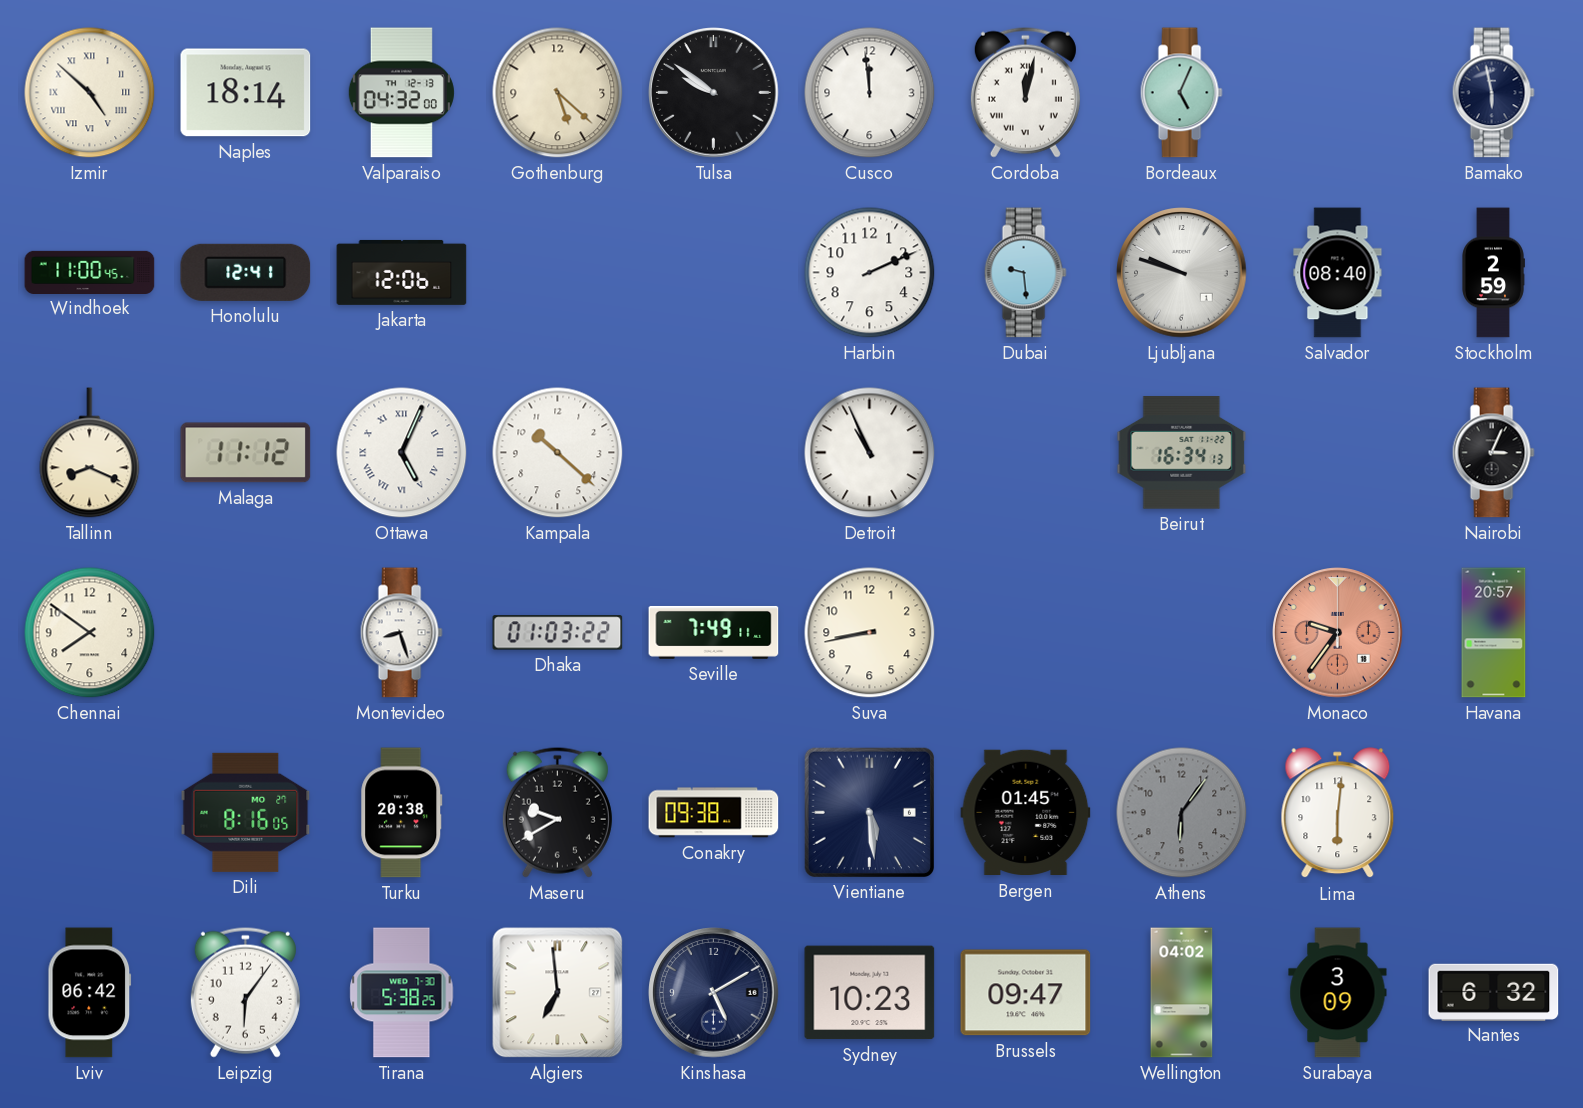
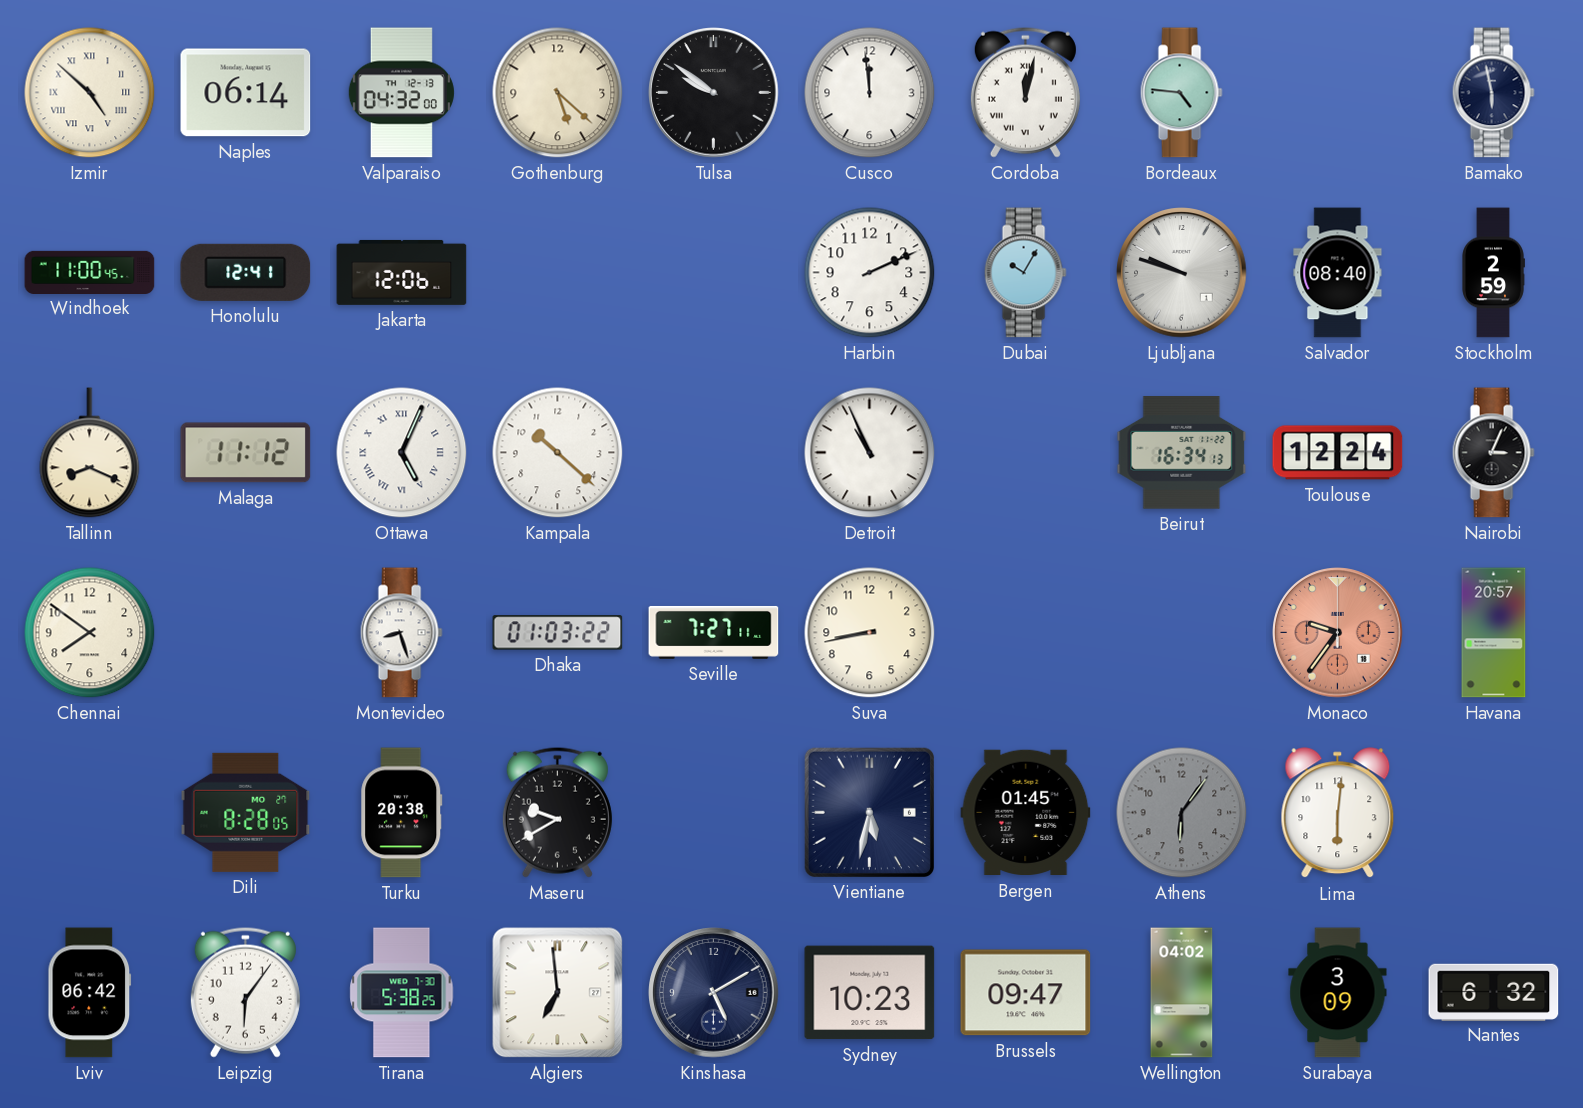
Naples: 18:14 -> 06:14 (246, 93)
Bordeaux: 5:04 -> 4:46 (1181, 93)
Dubai: 9:29 -> 10:05 (1025, 273)
Toulouse: none -> 12:24 (1338, 453)
Seville: 7:49 -> 7:27 (714, 632)
Dili: 8:16 -> 8:28 (246, 812)
Conakry: 09:38 -> none (714, 813)
Vientiane: 5:29 -> 5:32 (869, 812)
